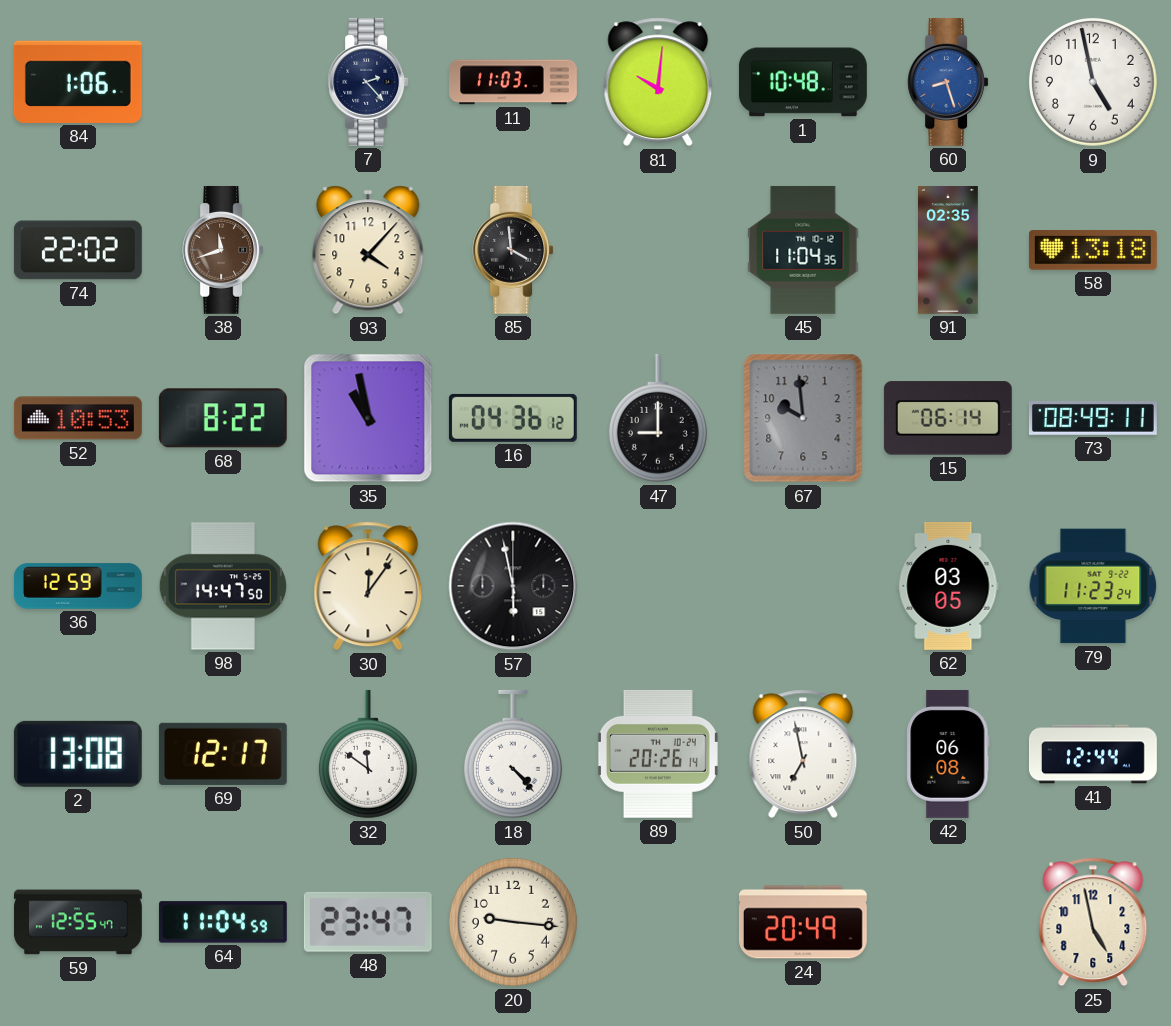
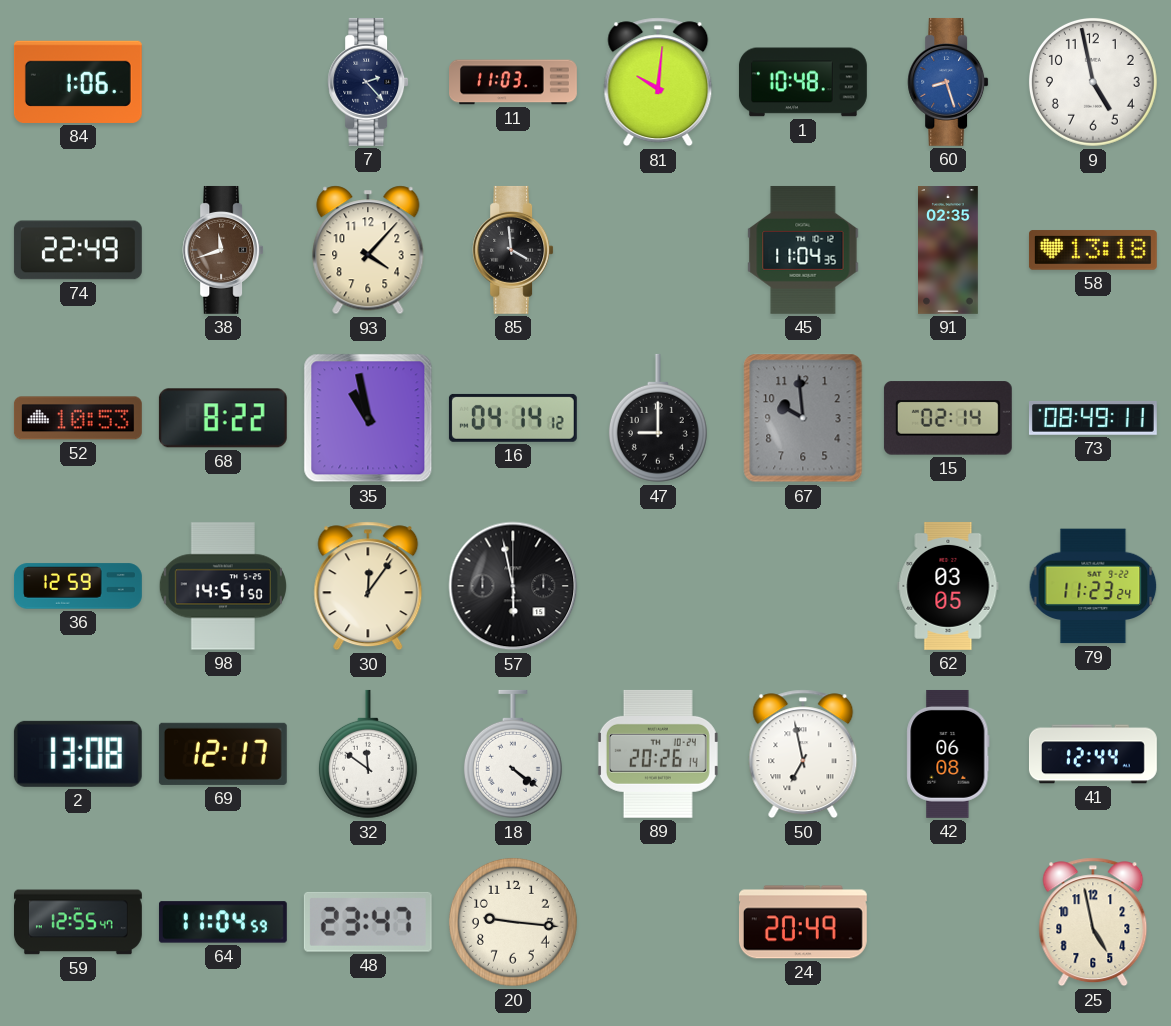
74: 22:02 -> 22:49 (78, 250)
16: 04:36 -> 04:14 (513, 418)
15: 06:14 -> 02:14 (948, 418)
98: 14:47 -> 14:51 (222, 586)
18: 4:23 -> 4:21 (513, 754)
